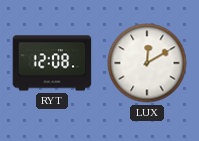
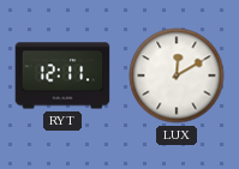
RYT: 12:08 -> 12:11 (62, 76)
